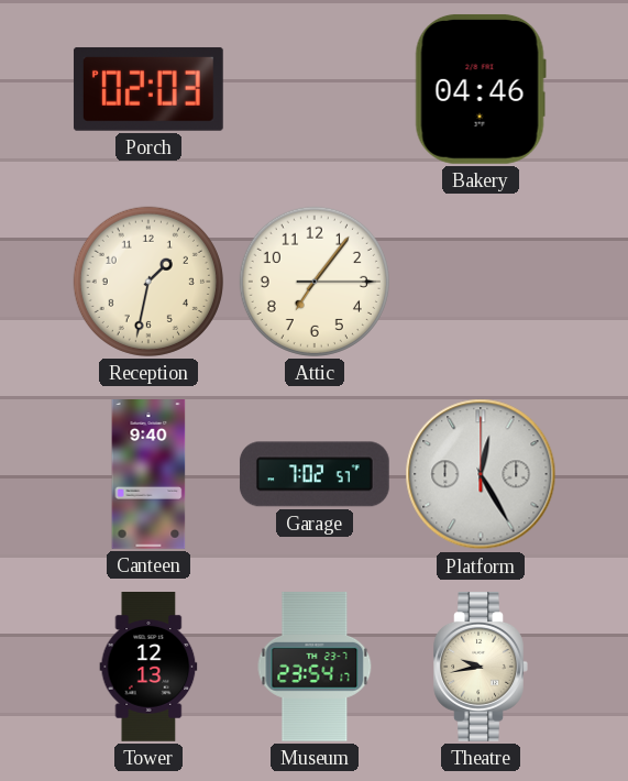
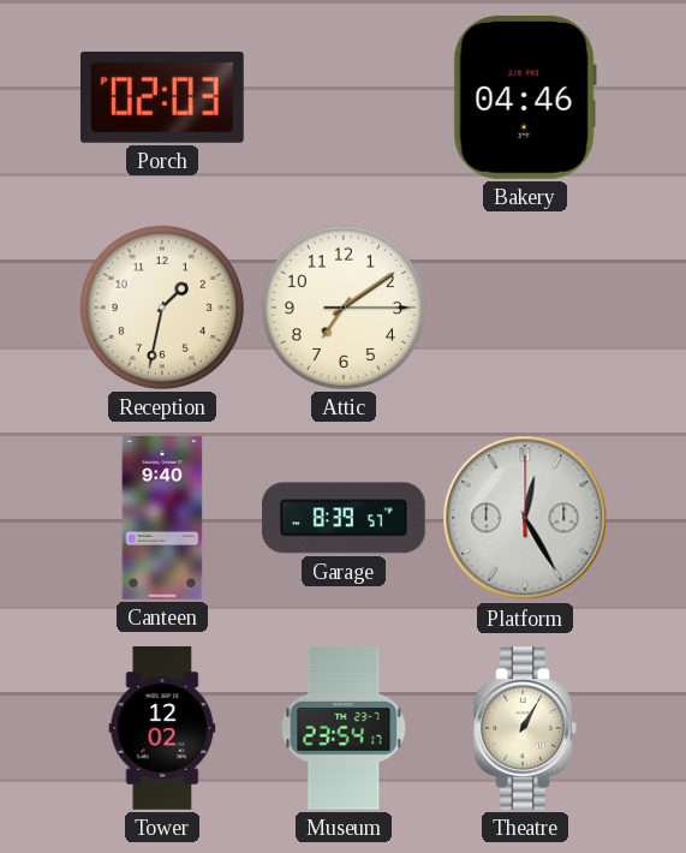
Attic: 7:06 -> 7:09 (344, 308)
Garage: 7:02 -> 8:39 (344, 518)
Tower: 12:13 -> 12:02 (162, 729)
Theatre: 9:43 -> 1:05 (525, 729)
